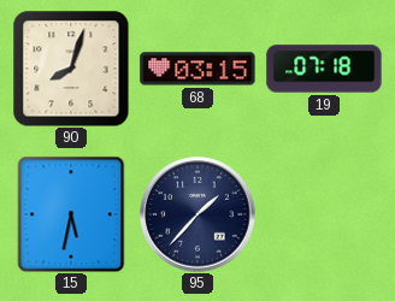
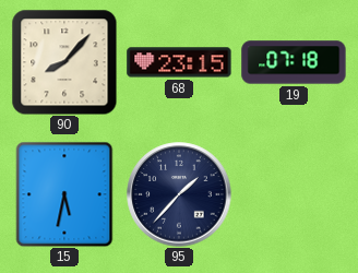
90: 8:03 -> 8:07 (64, 62)
68: 03:15 -> 23:15 (179, 62)
